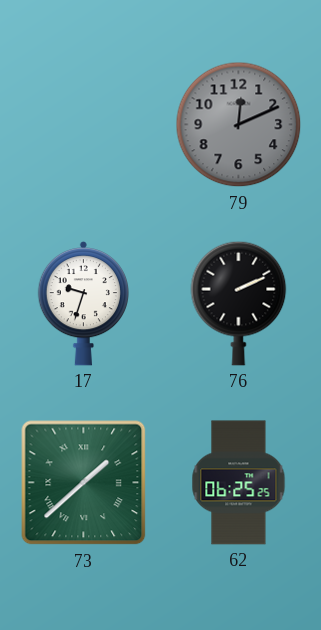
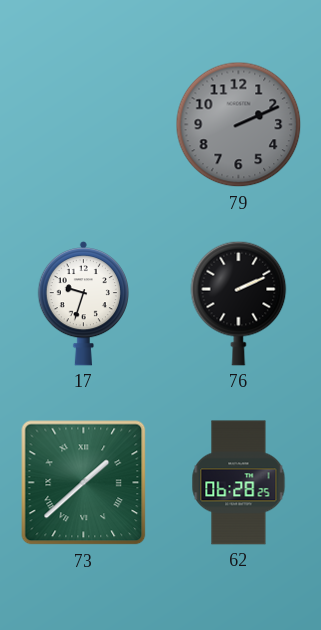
79: 12:11 -> 2:11 (239, 125)
62: 06:25 -> 06:28 (239, 483)
